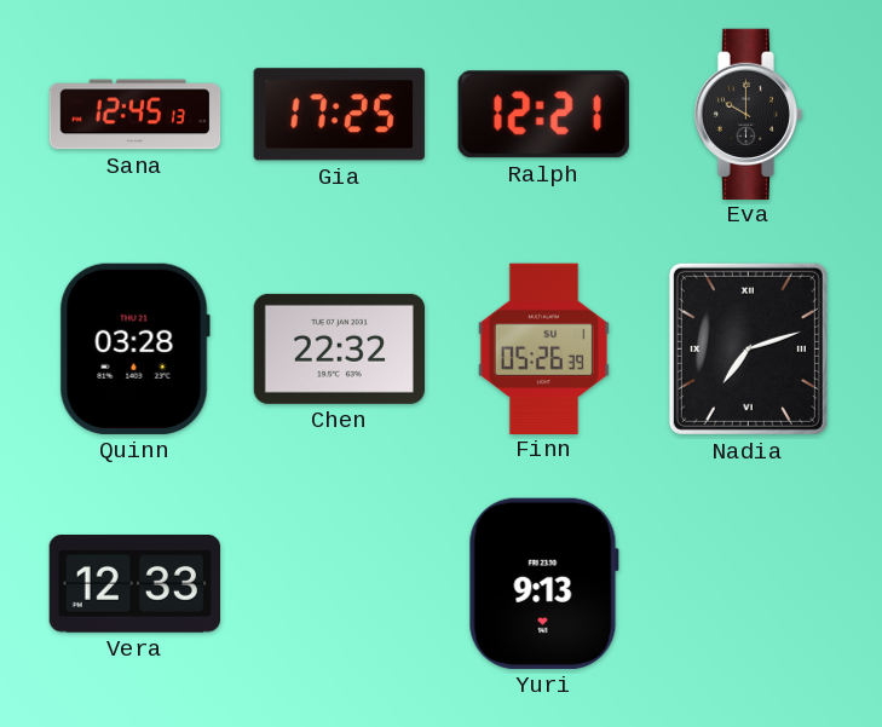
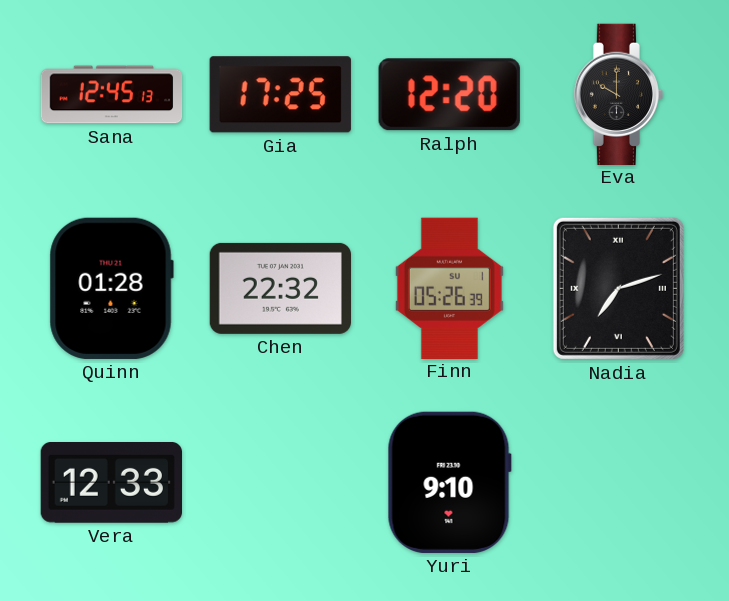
Ralph: 12:21 -> 12:20 (449, 95)
Quinn: 03:28 -> 01:28 (111, 288)
Yuri: 9:13 -> 9:10 (449, 482)
